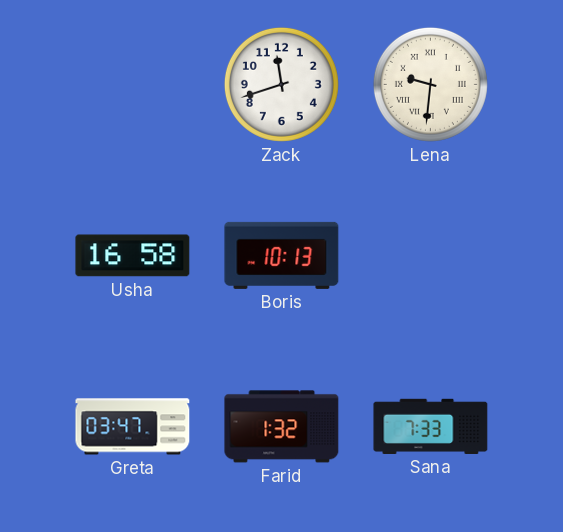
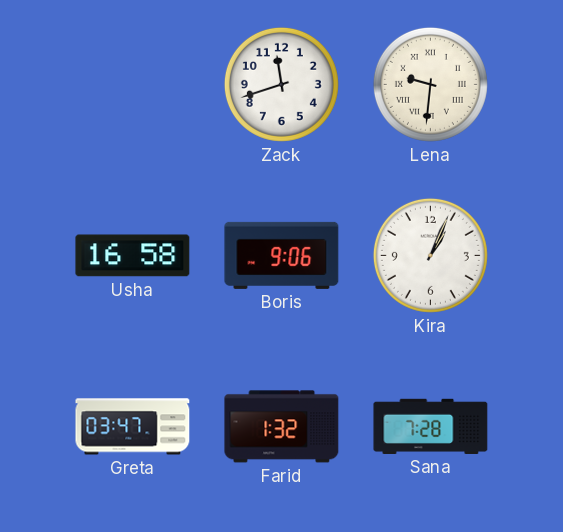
Boris: 10:13 -> 9:06 (282, 255)
Kira: none -> 1:04 (430, 255)
Sana: 7:33 -> 7:28 (431, 426)
